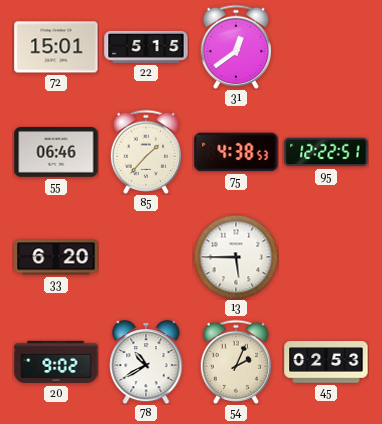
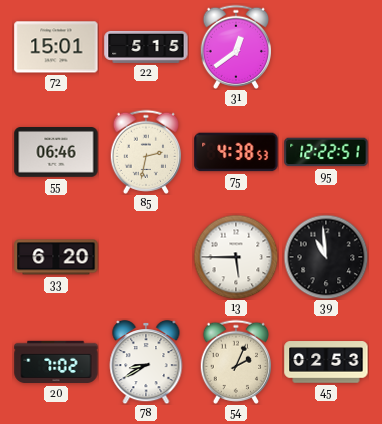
85: 1:37 -> 2:32 (145, 152)
39: none -> 10:59 (326, 257)
20: 9:02 -> 7:02 (56, 362)
78: 10:40 -> 8:40 (146, 362)
